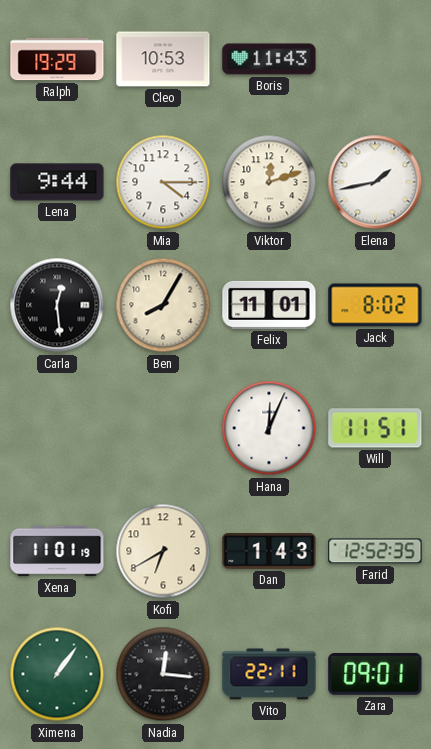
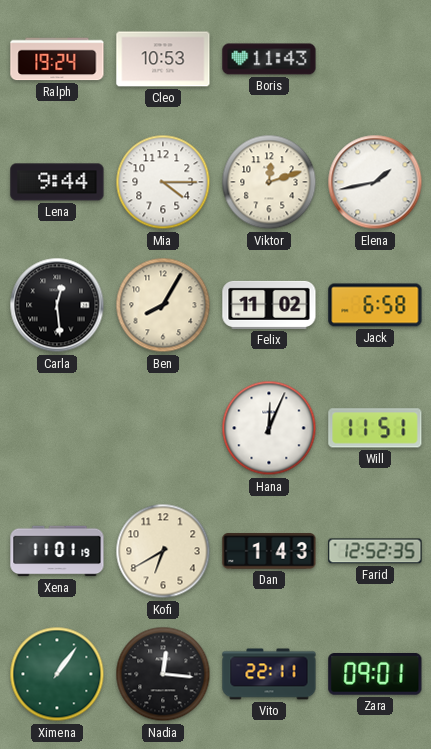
Ralph: 19:29 -> 19:24 (57, 59)
Felix: 11:01 -> 11:02 (269, 305)
Jack: 8:02 -> 6:58 (375, 305)
